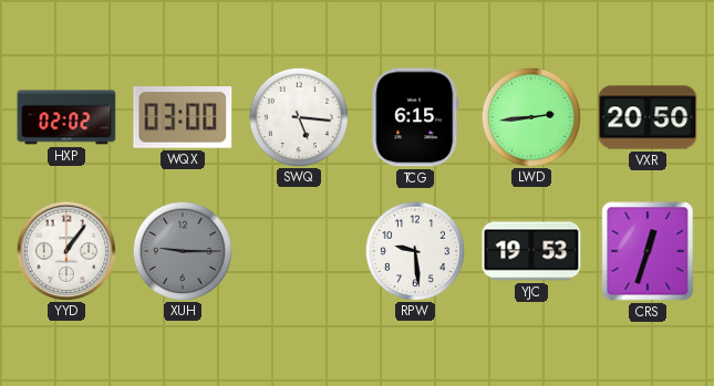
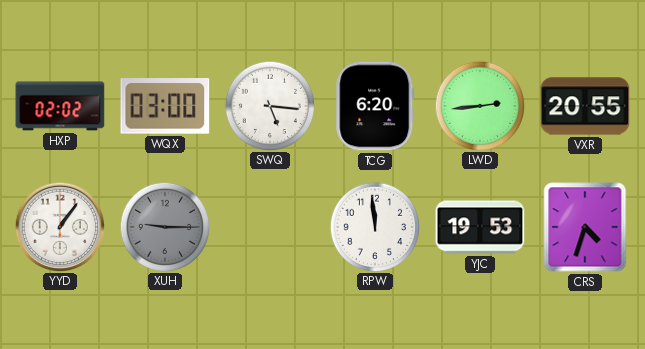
TCG: 6:15 -> 6:20 (375, 106)
VXR: 20:50 -> 20:55 (585, 106)
RPW: 9:29 -> 11:59 (374, 226)
CRS: 12:33 -> 4:33 (585, 227)
